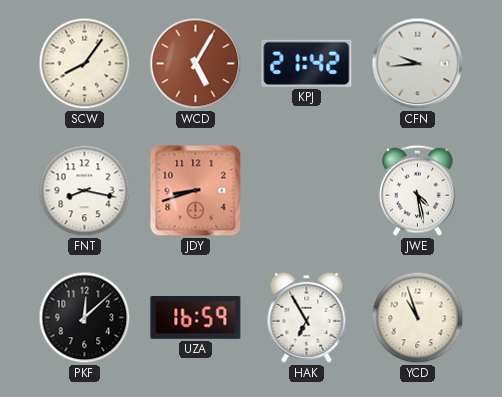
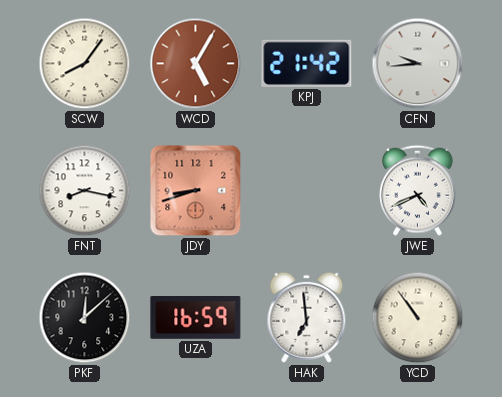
JWE: 4:28 -> 4:41 (418, 190)
HAK: 6:55 -> 6:59 (307, 317)
YCD: 10:57 -> 10:54 (418, 318)
